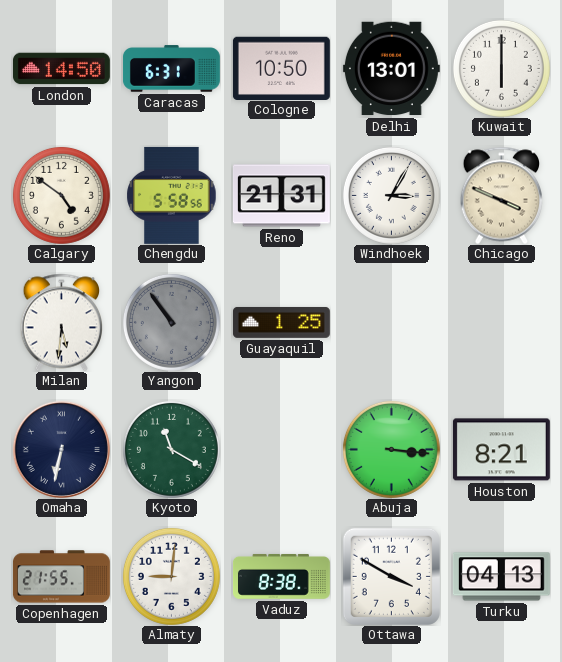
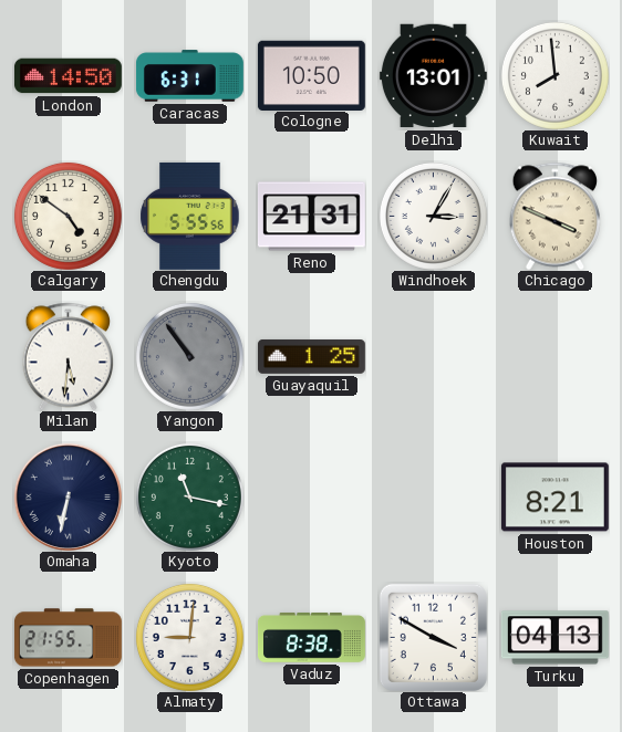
Kuwait: 6:00 -> 7:59 (554, 75)
Chengdu: 5:58 -> 5:55 (190, 216)
Kyoto: 11:20 -> 11:17 (189, 496)
Abuja: 3:16 -> none (391, 449)
